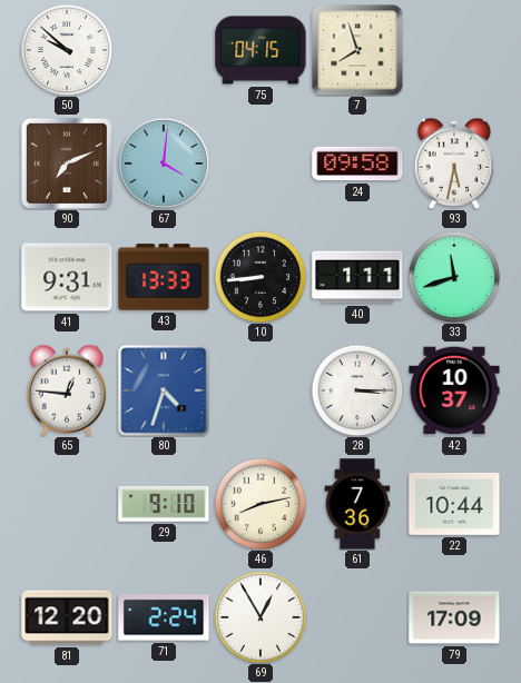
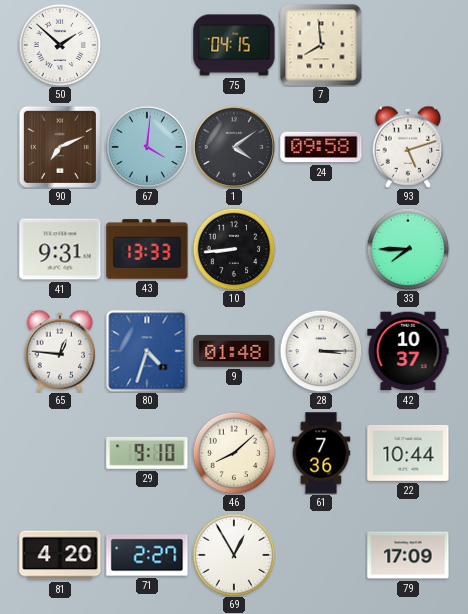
50: 9:52 -> 1:52 (60, 45)
7: 7:57 -> 7:59 (321, 45)
1: none -> 4:09 (234, 147)
93: 5:32 -> 5:12 (408, 147)
40: 1:11 -> none (357, 277)
33: 11:42 -> 7:45 (408, 249)
9: none -> 01:48 (234, 351)
46: 8:13 -> 8:08 (234, 453)
81: 12:20 -> 4:20 (60, 555)
71: 2:24 -> 2:27 (147, 555)
